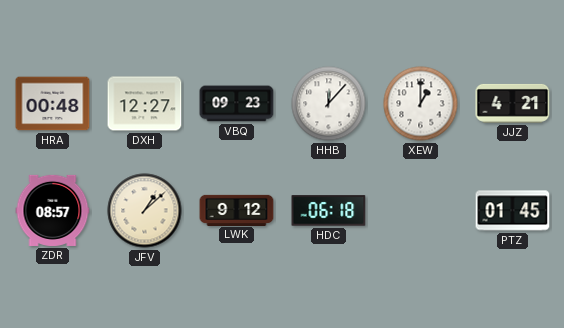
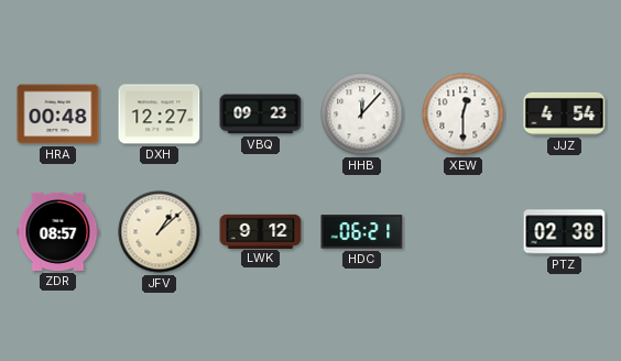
XEW: 1:00 -> 12:30 (464, 114)
JJZ: 4:21 -> 4:54 (565, 113)
HDC: 06:18 -> 06:21 (362, 232)
PTZ: 01:45 -> 02:38 (565, 232)
